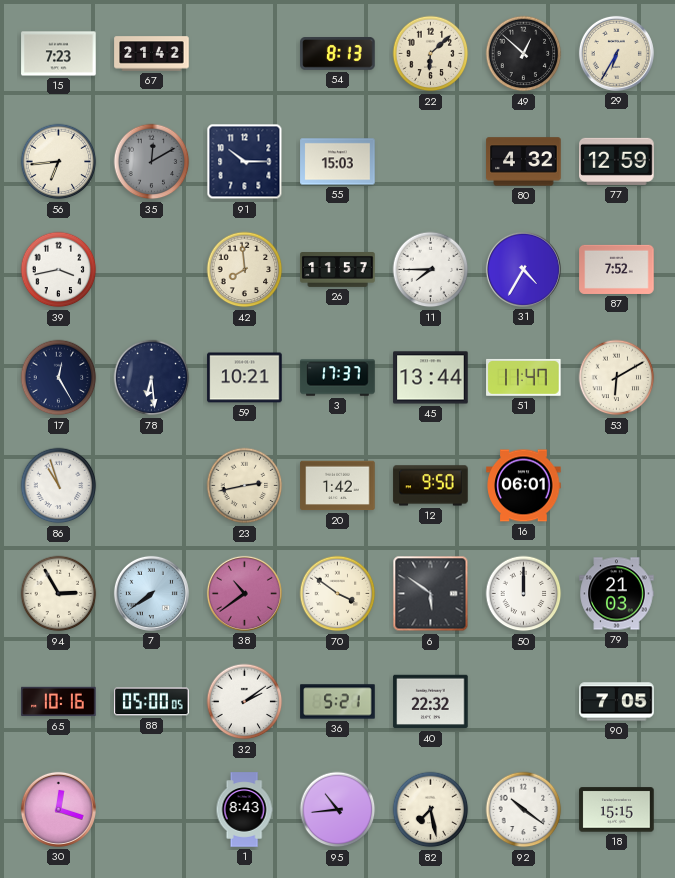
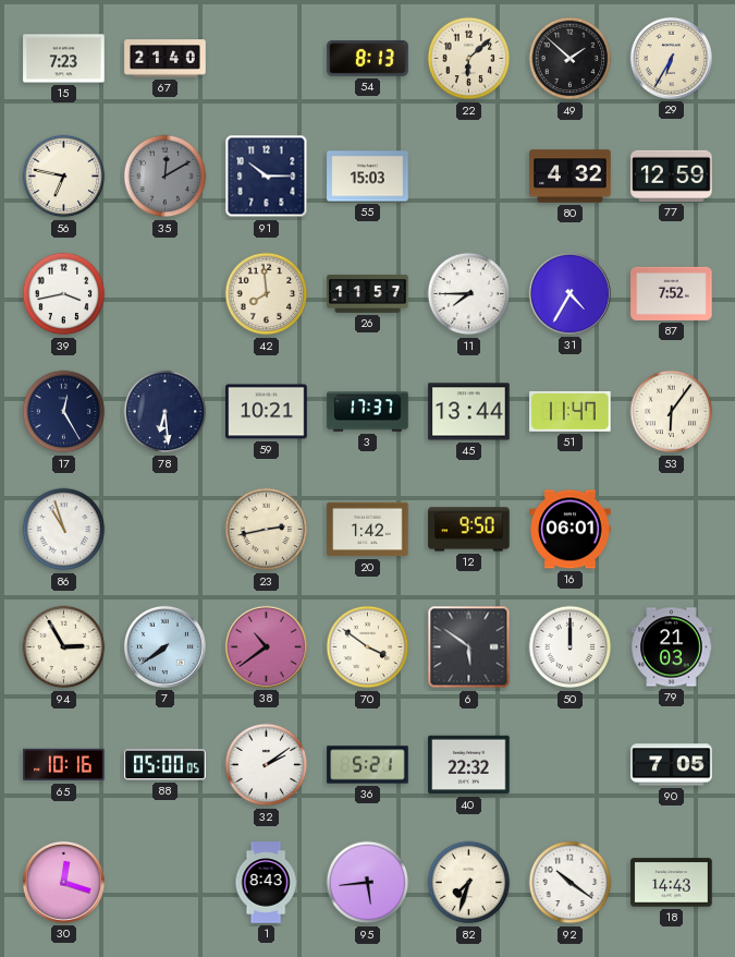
67: 21:42 -> 21:40 (166, 59)
49: 12:52 -> 1:52 (571, 59)
56: 6:44 -> 6:47 (64, 177)
53: 6:10 -> 6:06 (672, 412)
95: 10:44 -> 5:44 (368, 883)
82: 7:28 -> 7:33 (469, 883)
18: 15:15 -> 14:43 (672, 883)
